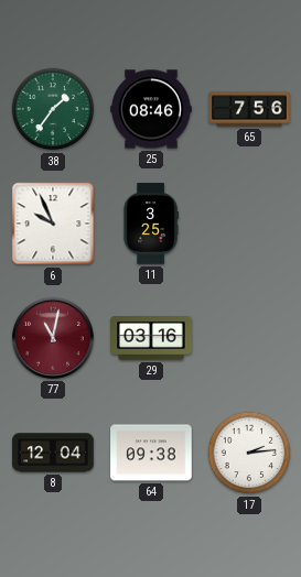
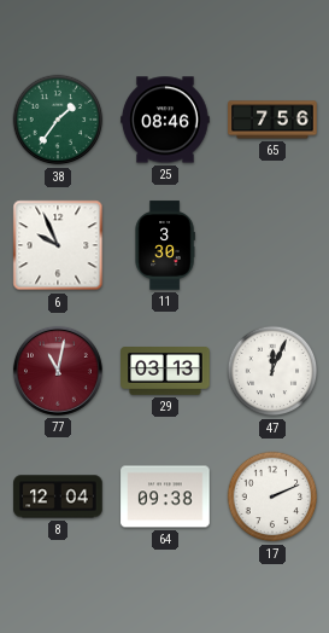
11: 3:25 -> 3:30 (165, 245)
29: 03:16 -> 03:13 (165, 372)
47: none -> 12:04 (272, 371)
17: 2:14 -> 2:11 (272, 496)
